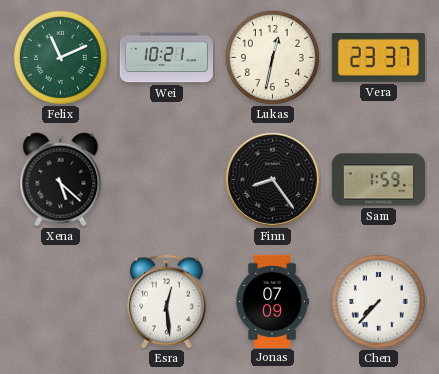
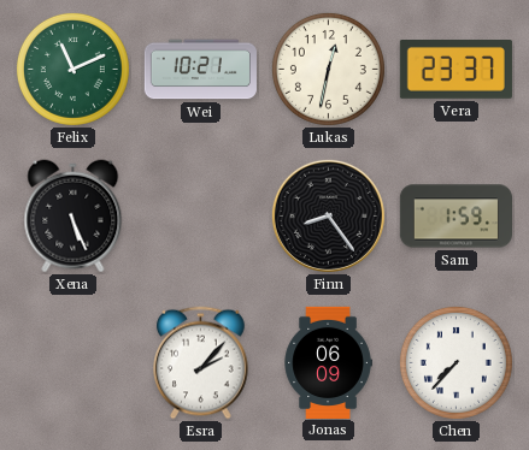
Xena: 5:22 -> 5:26 (74, 217)
Esra: 12:29 -> 2:07 (201, 363)
Jonas: 07:09 -> 06:09 (328, 362)
